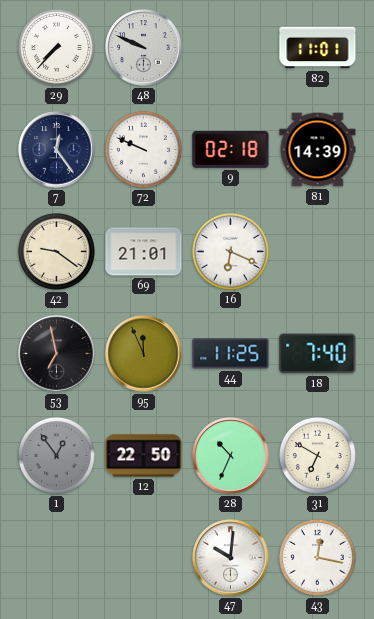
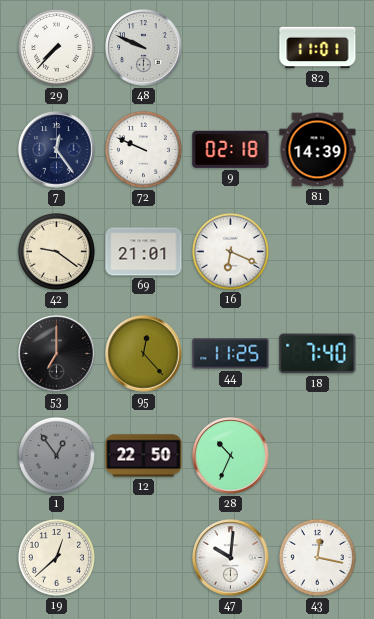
53: 6:58 -> 7:00 (57, 354)
95: 11:56 -> 12:23 (144, 354)
31: 6:50 -> none (317, 455)
19: none -> 12:38 (56, 557)
